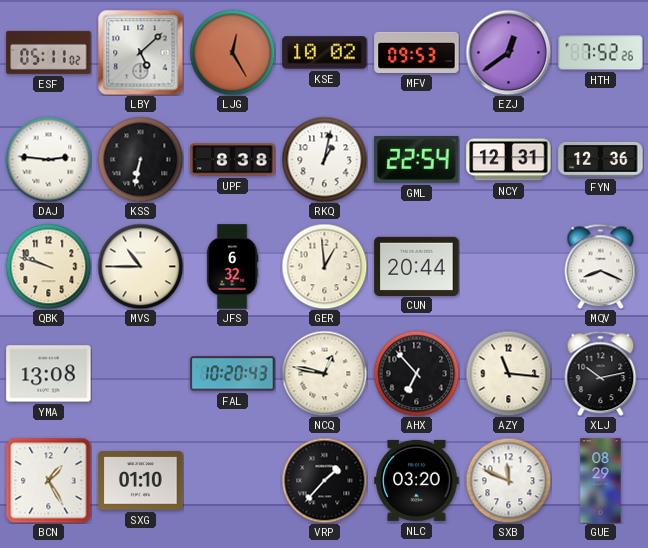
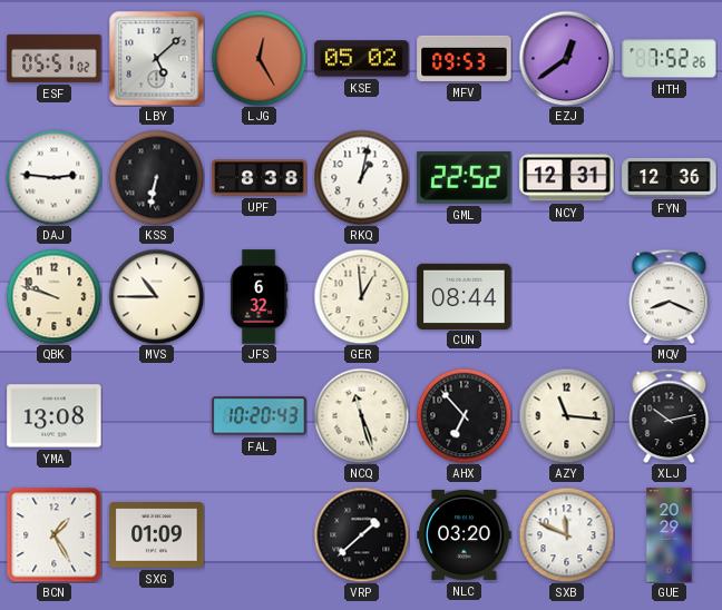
ESF: 05:11 -> 05:51 (55, 58)
KSE: 10:02 -> 05:02 (362, 59)
GML: 22:54 -> 22:52 (465, 178)
CUN: 20:44 -> 08:44 (465, 296)
NCQ: 12:47 -> 11:27 (361, 415)
SXG: 01:10 -> 01:09 (157, 535)
VRP: 1:37 -> 1:38 (361, 534)
GUE: 08:29 -> 20:29 (670, 535)
